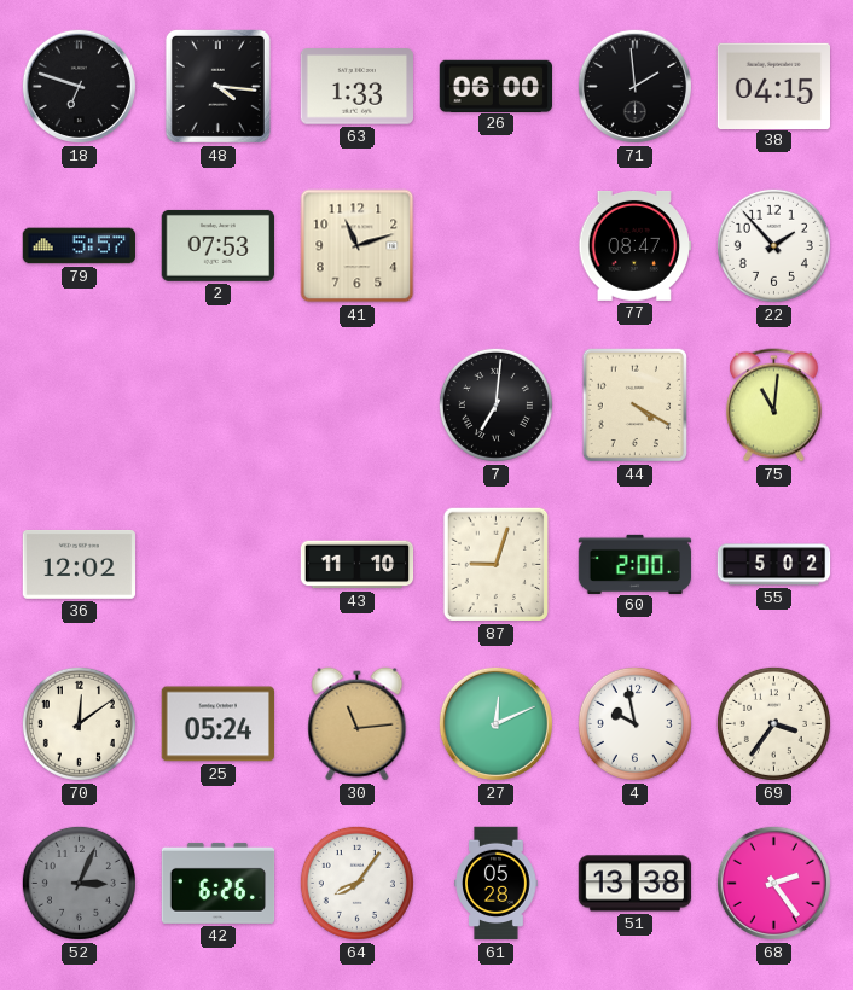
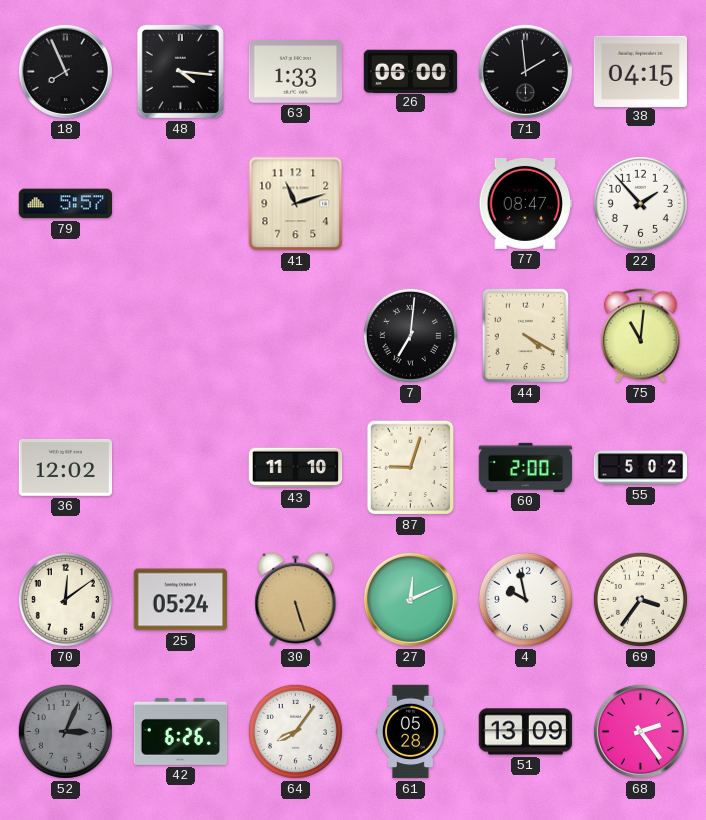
18: 6:48 -> 7:56 (65, 71)
2: 07:53 -> none (217, 245)
30: 11:14 -> 5:27 (296, 600)
51: 13:38 -> 13:09 (526, 732)
